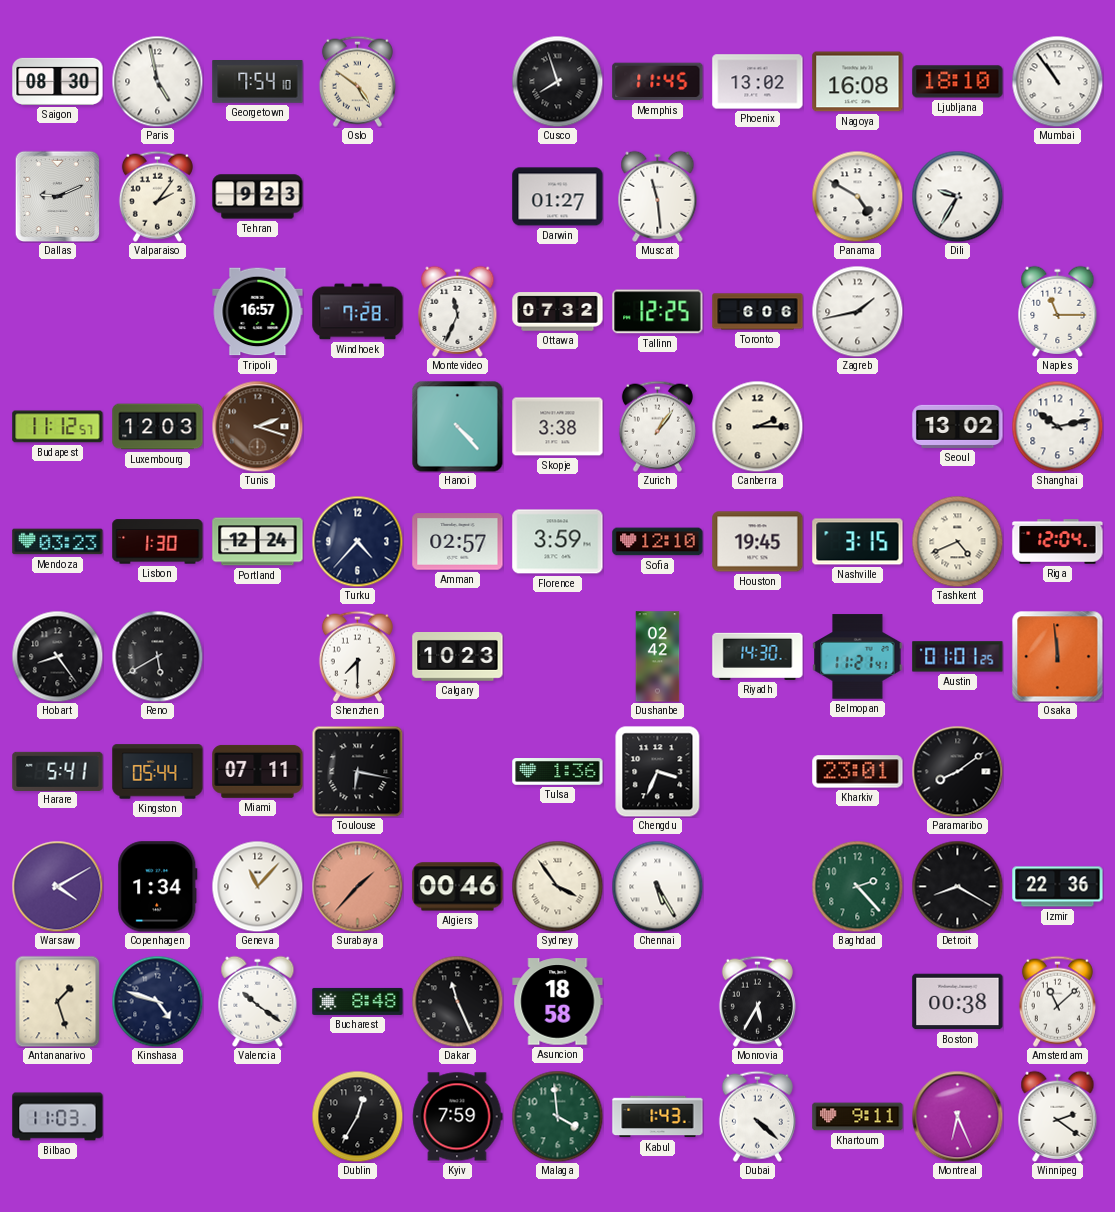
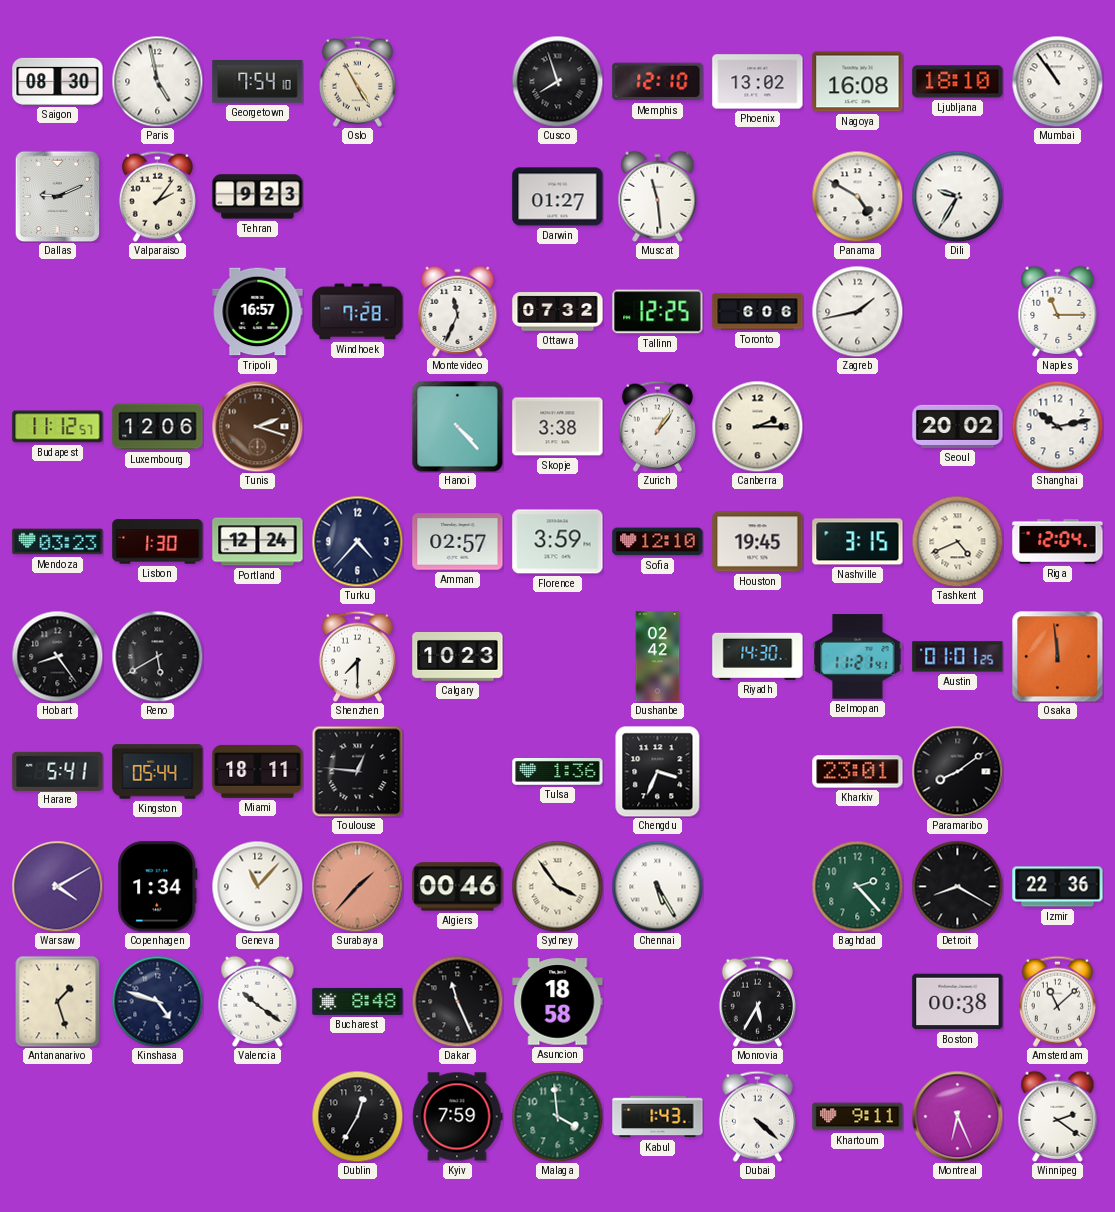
Oslo: 4:51 -> 4:55 (357, 81)
Memphis: 11:45 -> 12:10 (658, 82)
Luxembourg: 12:03 -> 12:06 (158, 427)
Seoul: 13:02 -> 20:02 (958, 426)
Miami: 07:11 -> 18:11 (258, 771)
Toulouse: 6:17 -> 12:46 (357, 771)
Bilbao: 11:03 -> none (58, 1117)
